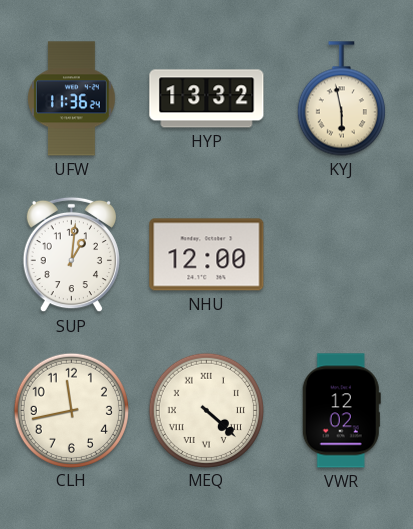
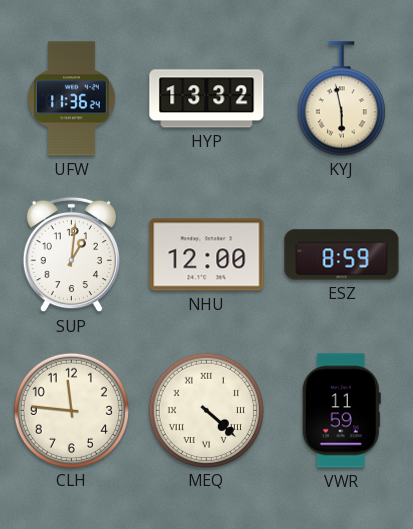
ESZ: none -> 8:59 (342, 255)
CLH: 11:43 -> 11:46 (71, 410)
VWR: 12:02 -> 11:59 (341, 411)
